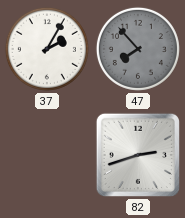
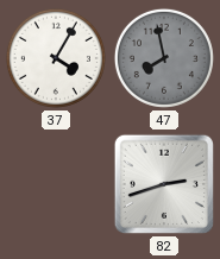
37: 2:05 -> 4:05 (56, 58)
47: 7:53 -> 7:58 (164, 58)
